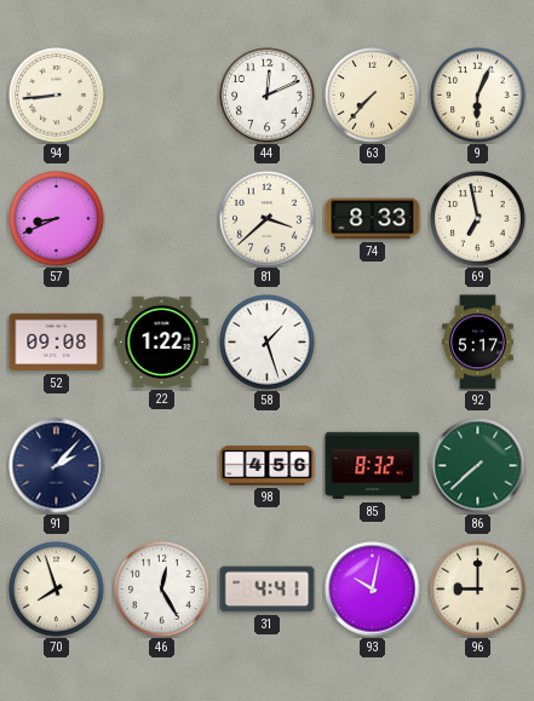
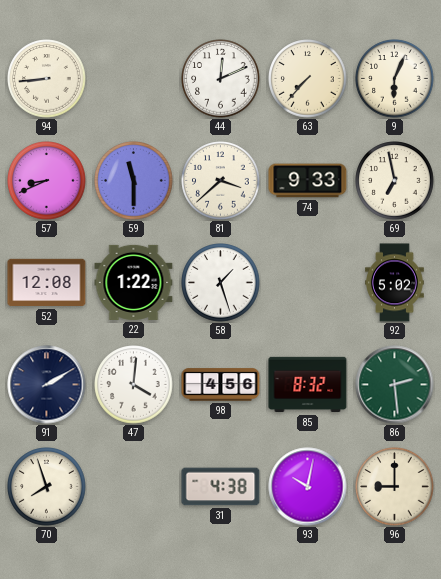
59: none -> 11:30 (134, 181)
74: 8:33 -> 9:33 (308, 181)
52: 09:08 -> 12:08 (47, 283)
92: 5:17 -> 5:02 (395, 283)
91: 2:07 -> 2:10 (47, 385)
47: none -> 4:01 (134, 385)
86: 7:38 -> 2:29 (395, 385)
46: 12:25 -> none (162, 590)
31: 4:41 -> 4:38 (221, 487)
